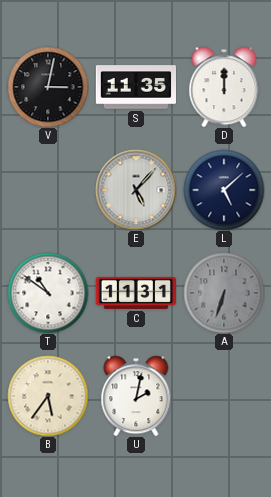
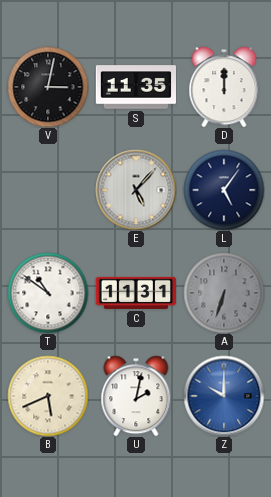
L: 5:08 -> 5:06 (224, 190)
B: 5:36 -> 5:41 (48, 396)
Z: none -> 10:00 (224, 396)
